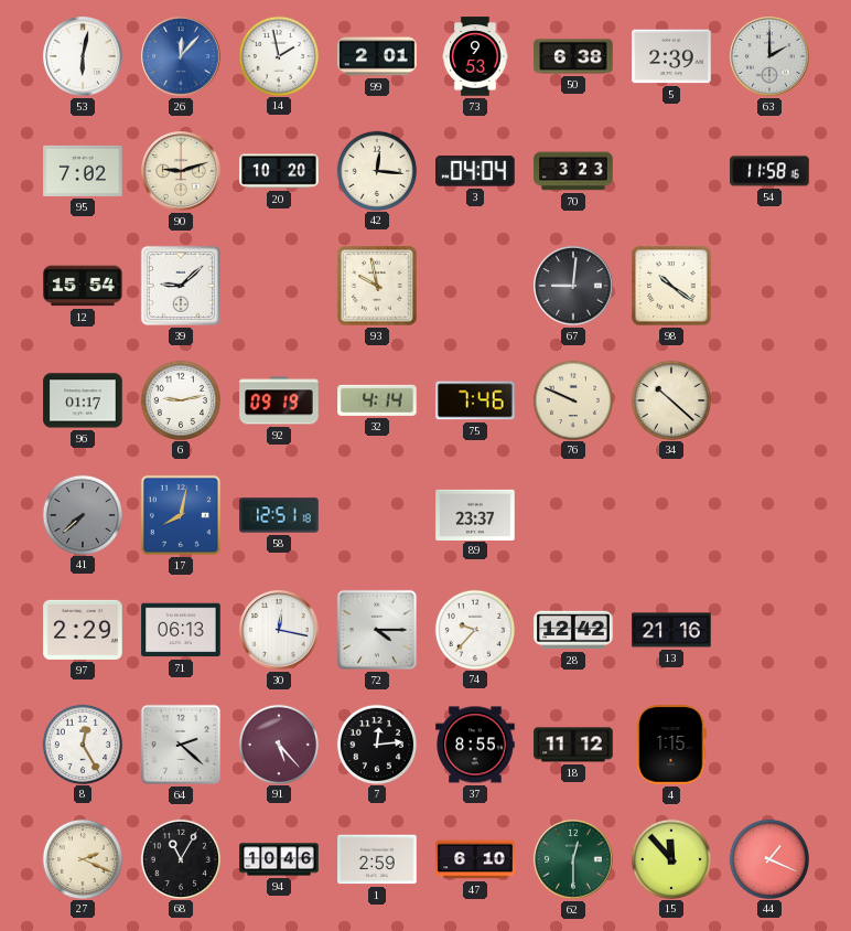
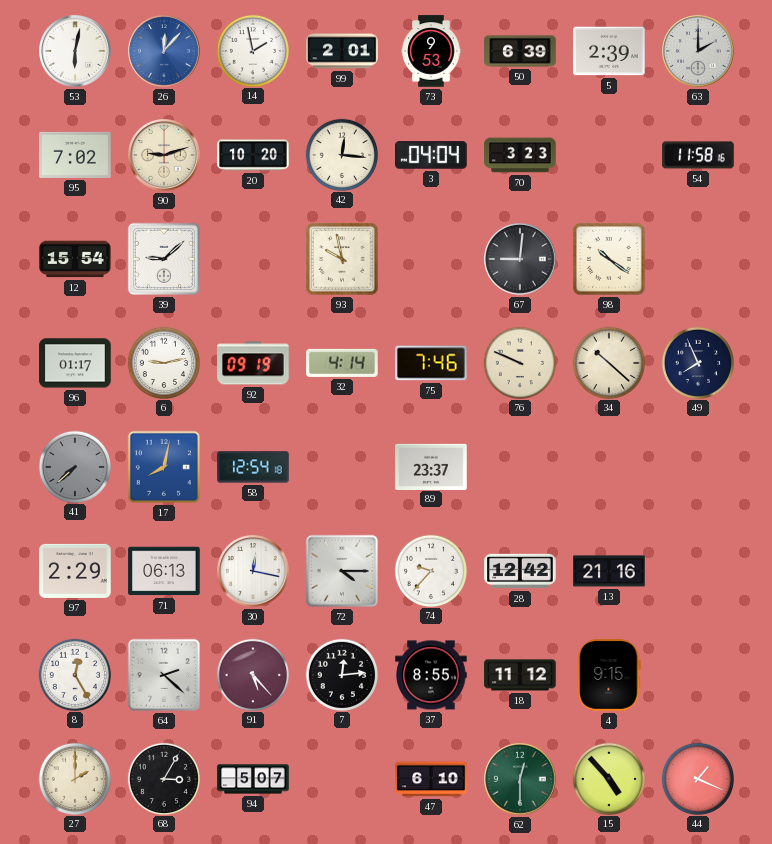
50: 6:38 -> 6:39 (520, 51)
49: none -> 7:56 (697, 362)
58: 12:51 -> 12:54 (253, 467)
4: 1:15 -> 9:15 (609, 675)
27: 2:19 -> 2:00 (74, 778)
68: 11:05 -> 3:05 (163, 778)
94: 10:46 -> 5:07 (253, 779)
1: 2:59 -> none (377, 859)
15: 11:53 -> 4:53 (608, 778)
